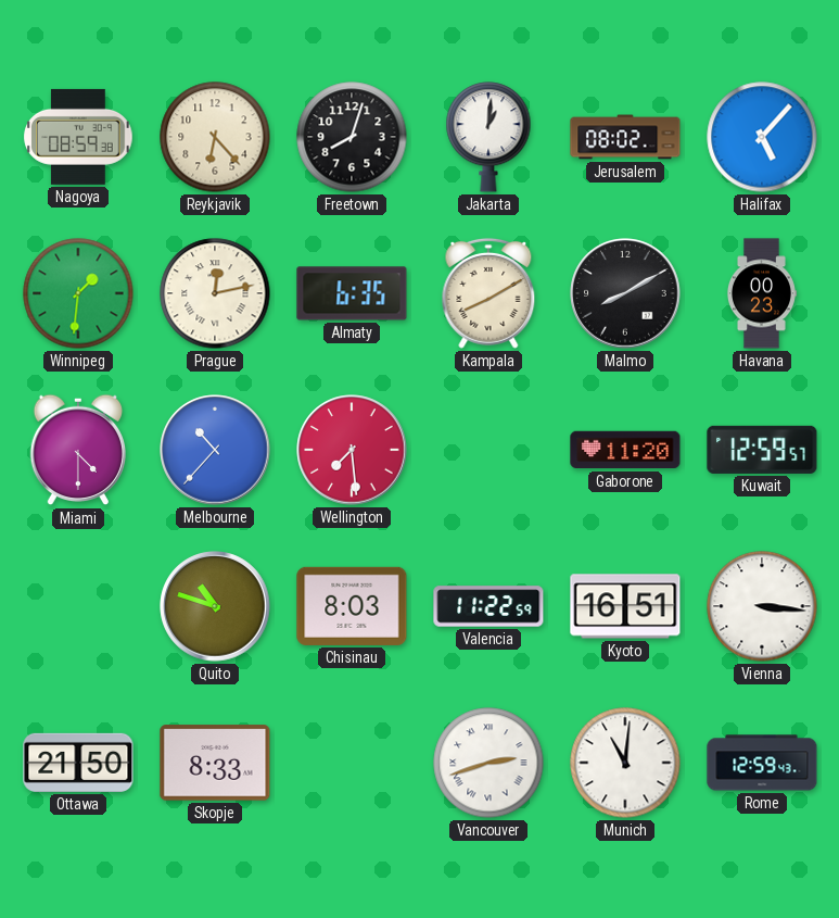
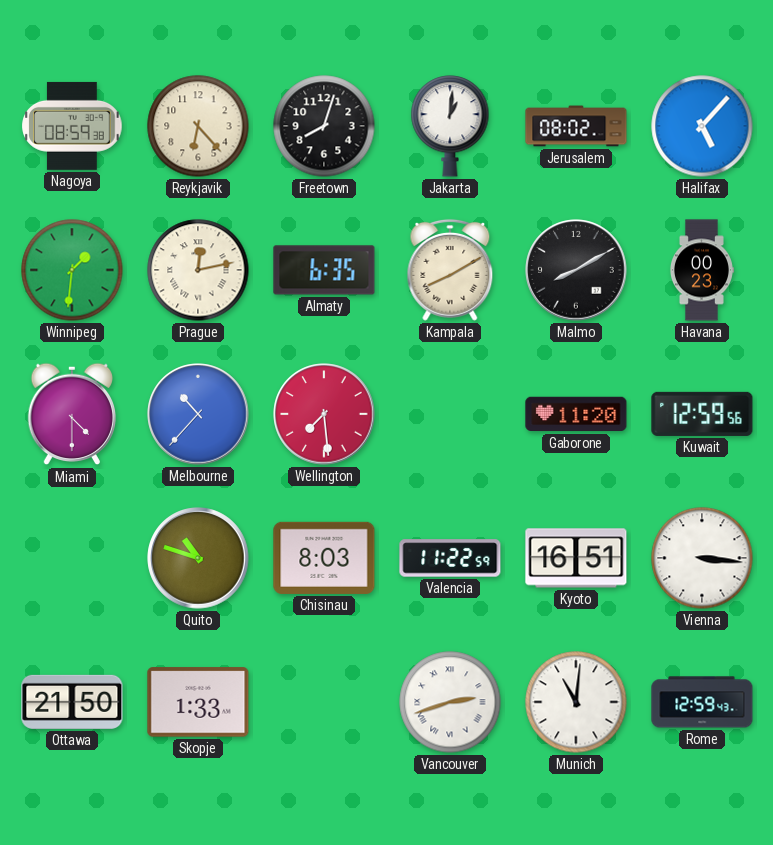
Kuwait: 12:59:57 -> 12:59:56 (702, 414)
Skopje: 8:33 -> 1:33 (198, 702)
